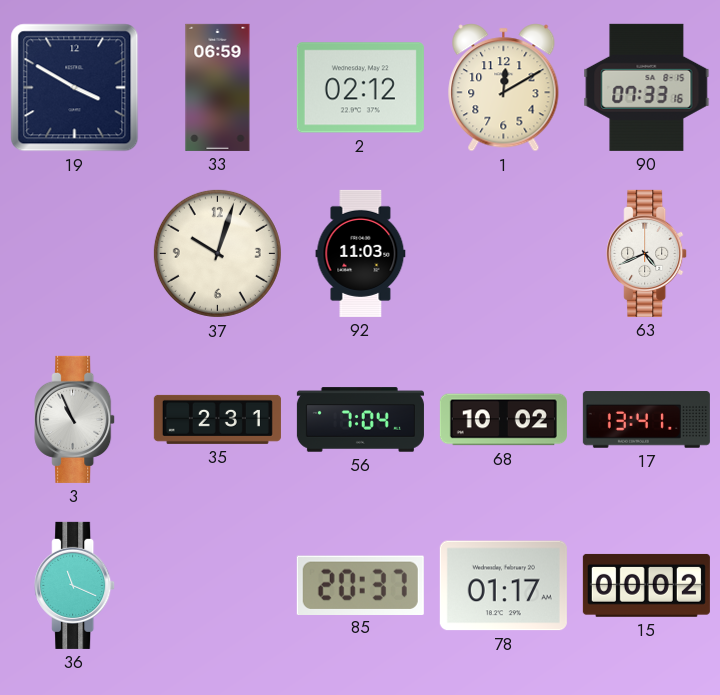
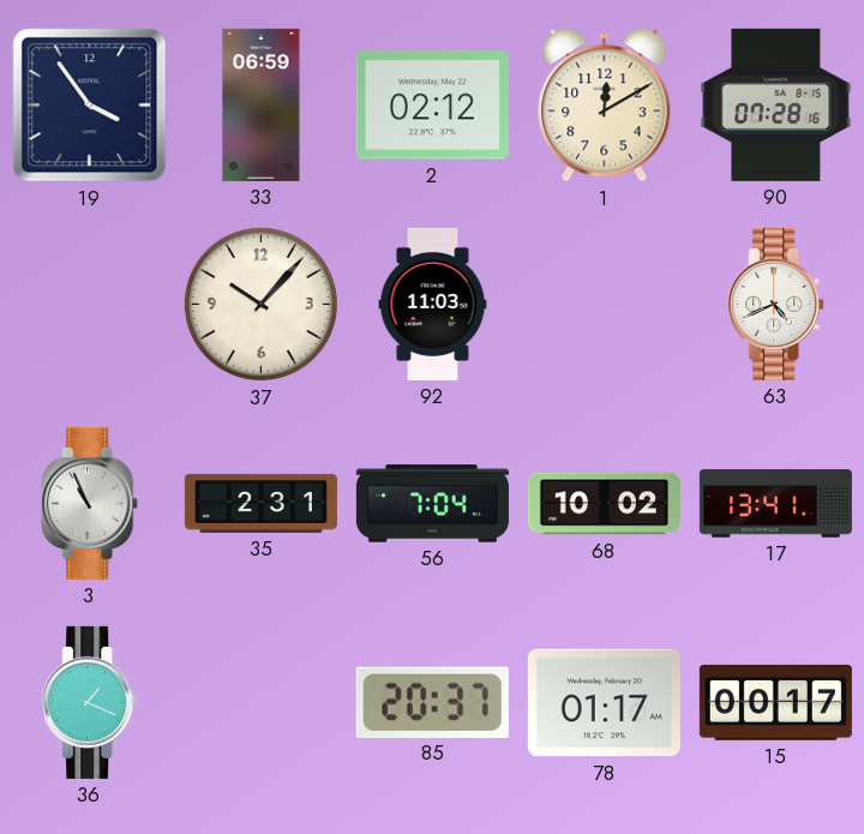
19: 3:50 -> 3:54 (90, 106)
90: 07:33 -> 07:28 (776, 104)
37: 10:03 -> 10:07 (260, 304)
36: 11:19 -> 1:19 (90, 702)
15: 00:02 -> 00:17 (775, 702)
